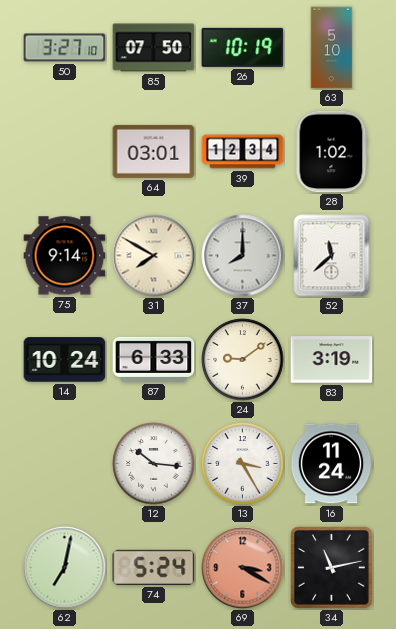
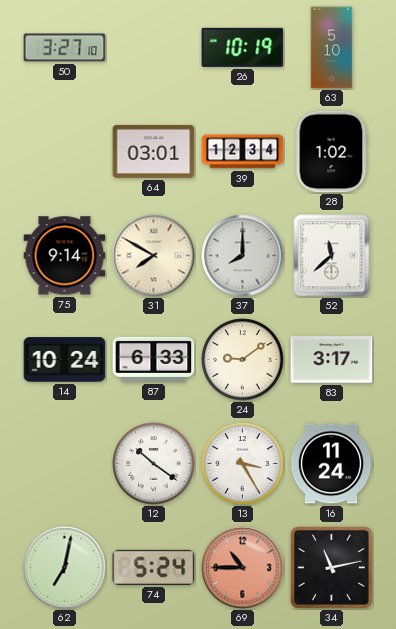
85: 07:50 -> none (154, 48)
83: 3:19 -> 3:17 (332, 360)
12: 10:16 -> 10:21 (154, 464)
69: 3:20 -> 10:45 (243, 568)
